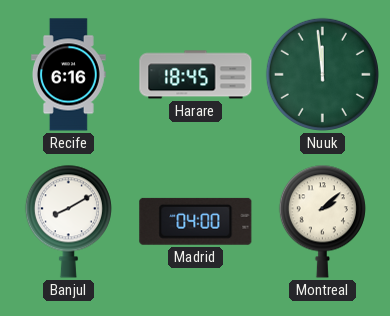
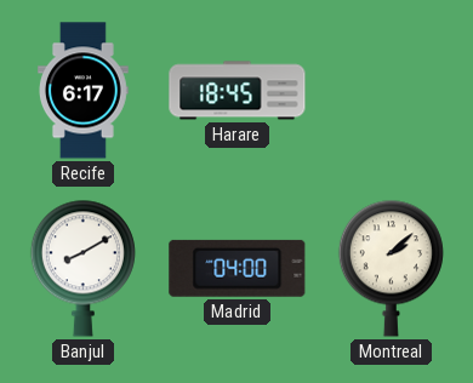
Recife: 6:16 -> 6:17 (84, 91)
Nuuk: 11:59 -> none (322, 74)
